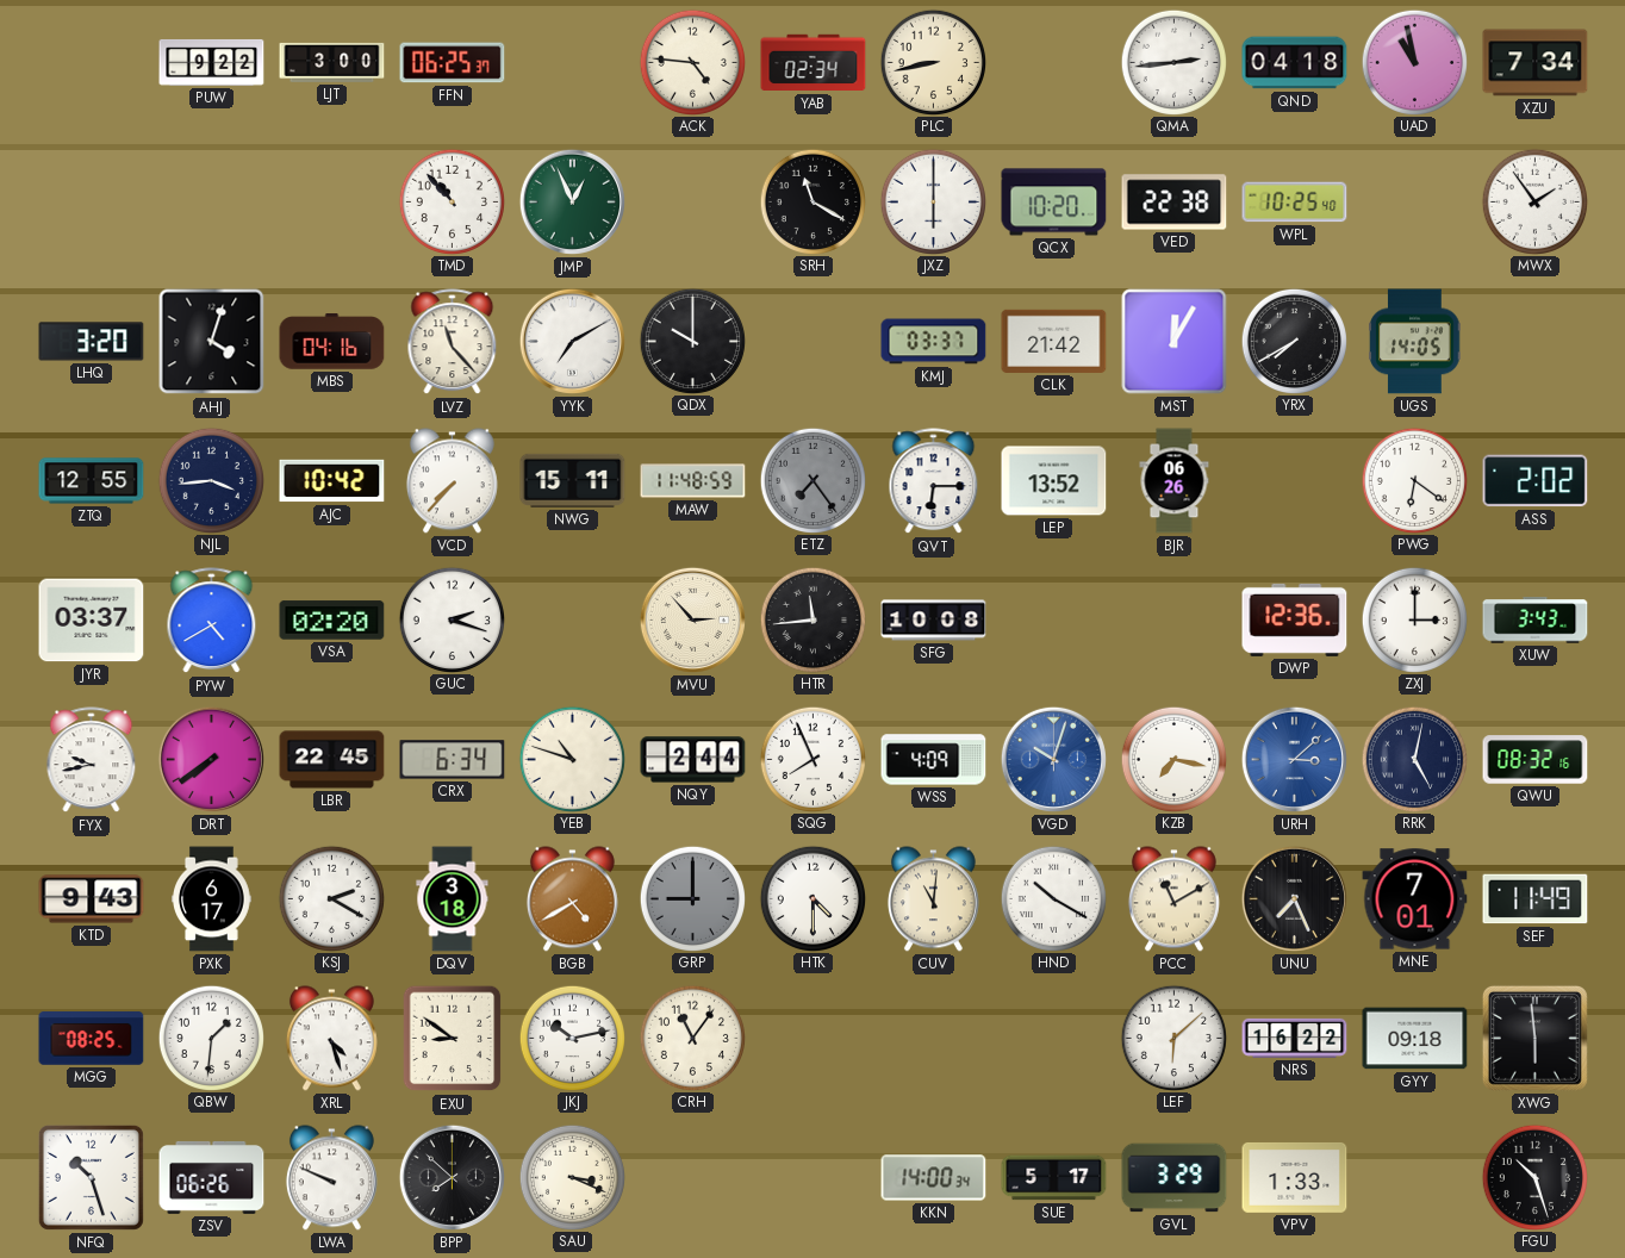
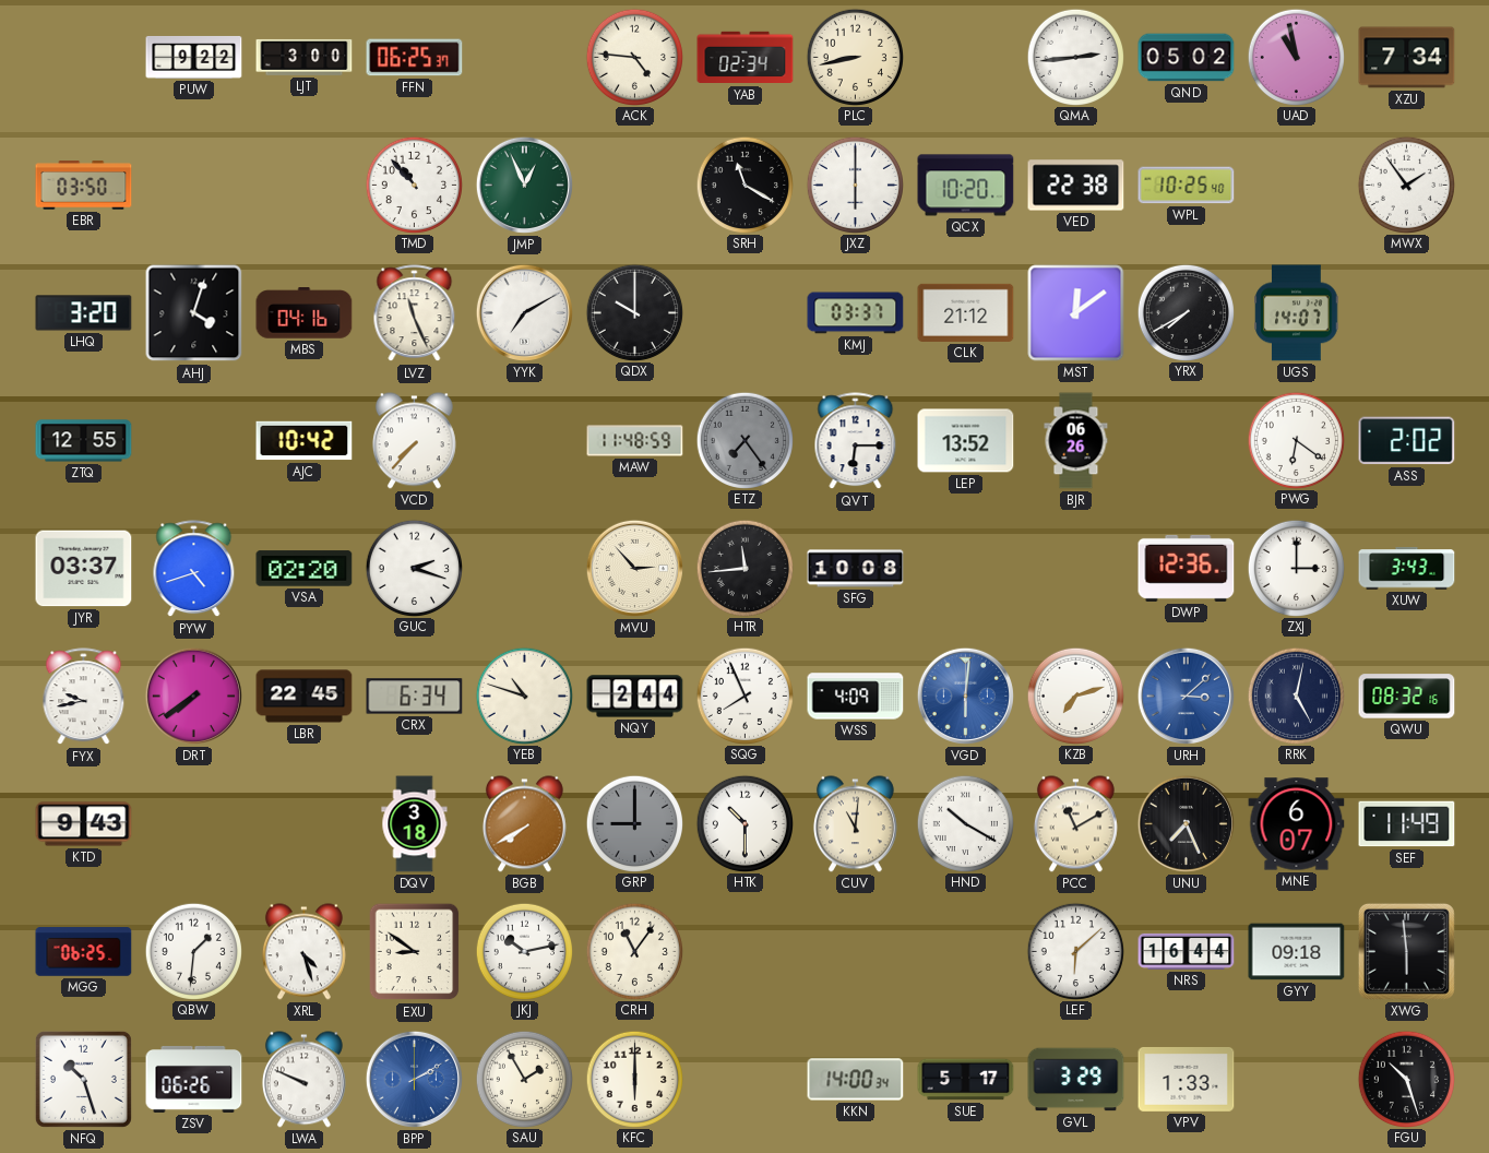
QND: 04:18 -> 05:02 (1187, 58)
EBR: none -> 03:50 (84, 186)
LVZ: 11:23 -> 11:26 (415, 313)
CLK: 21:42 -> 21:12 (966, 312)
MST: 12:05 -> 12:09 (1076, 313)
UGS: 14:05 -> 14:07 (1297, 313)
NJL: 3:44 -> none (211, 480)
NWG: 15:11 -> none (573, 480)
PYW: 4:40 -> 4:42 (194, 569)
VGD: 10:03 -> 6:01 (965, 696)
KZB: 7:17 -> 7:12 (1075, 696)
PXK: 6:17 -> none (212, 899)
KSJ: 2:20 -> none (331, 898)
BGB: 4:40 -> 7:40 (524, 824)
HTK: 4:30 -> 10:30 (744, 823)
MNE: 7:01 -> 6:07 (1297, 824)
MGG: 08:25 -> 06:25 (84, 952)
NRS: 16:22 -> 16:44 (1187, 951)
BPP: 7:52 -> 2:10 (414, 1079)
BPP dial: black -> blue (414, 1079)
SAU: 3:19 -> 1:55 (524, 1079)
KFC: none -> 6:00 (634, 1079)
